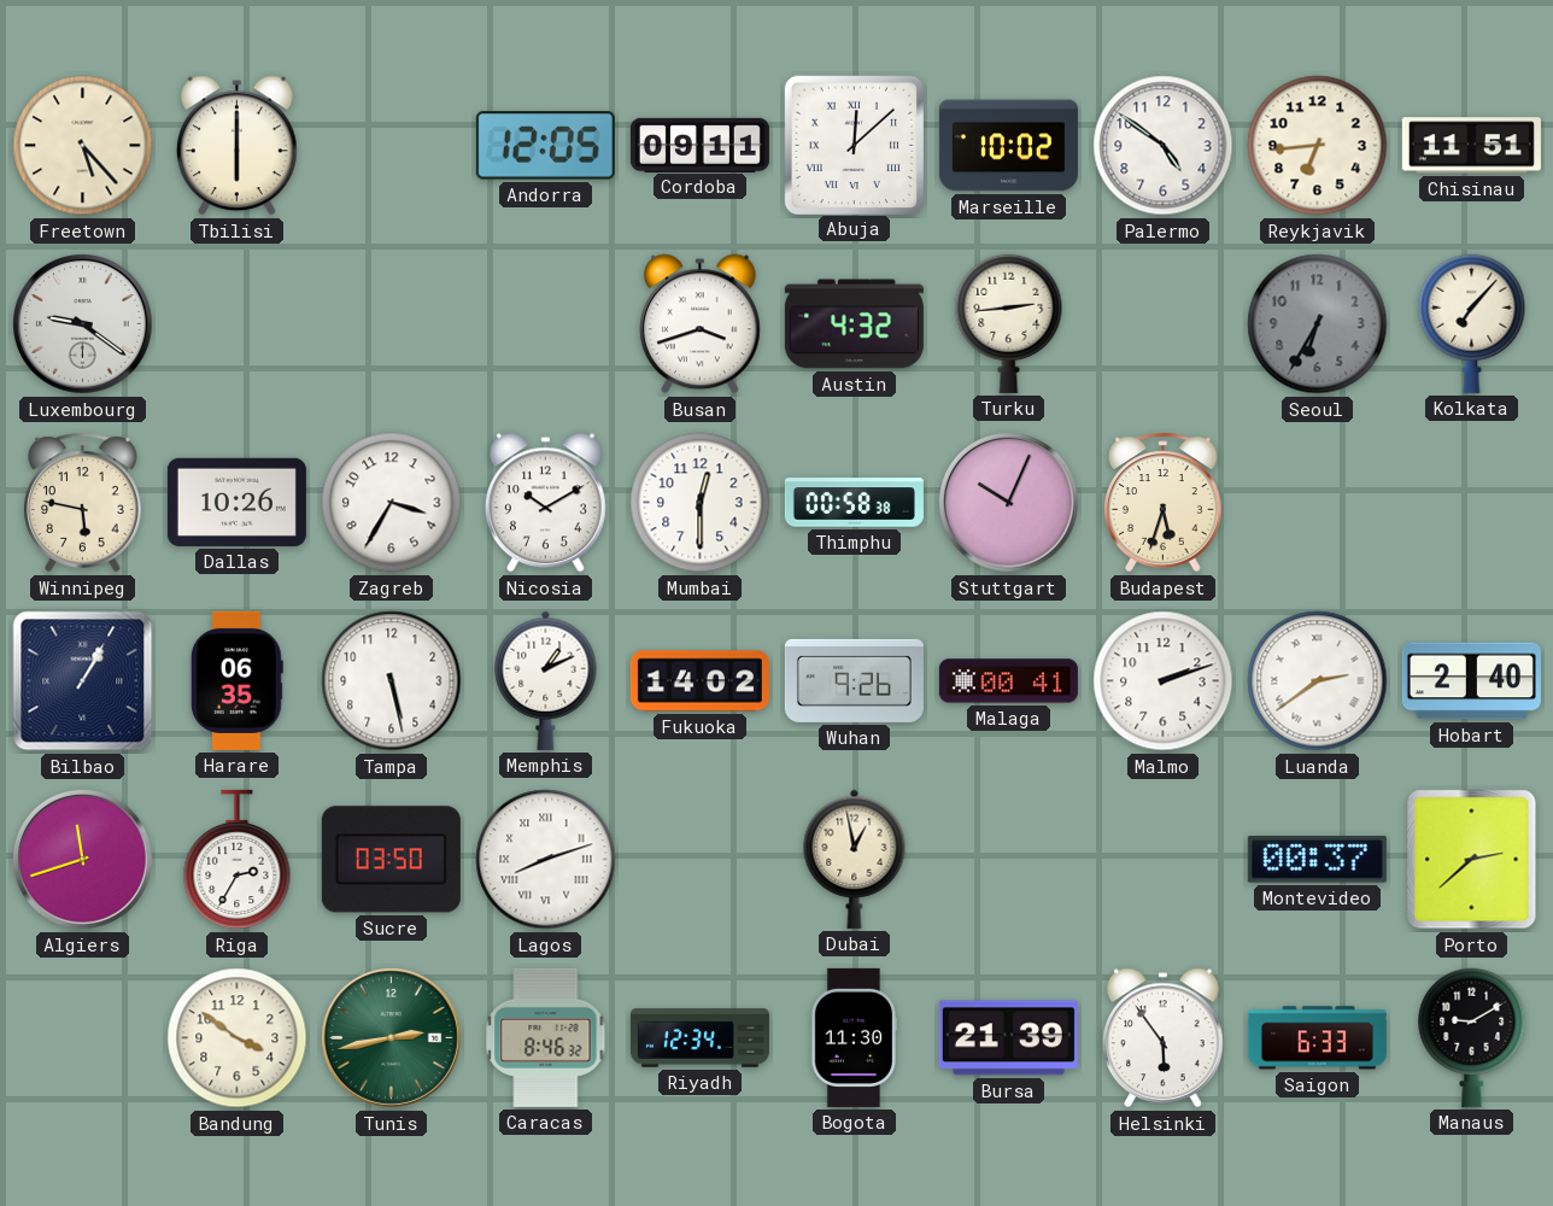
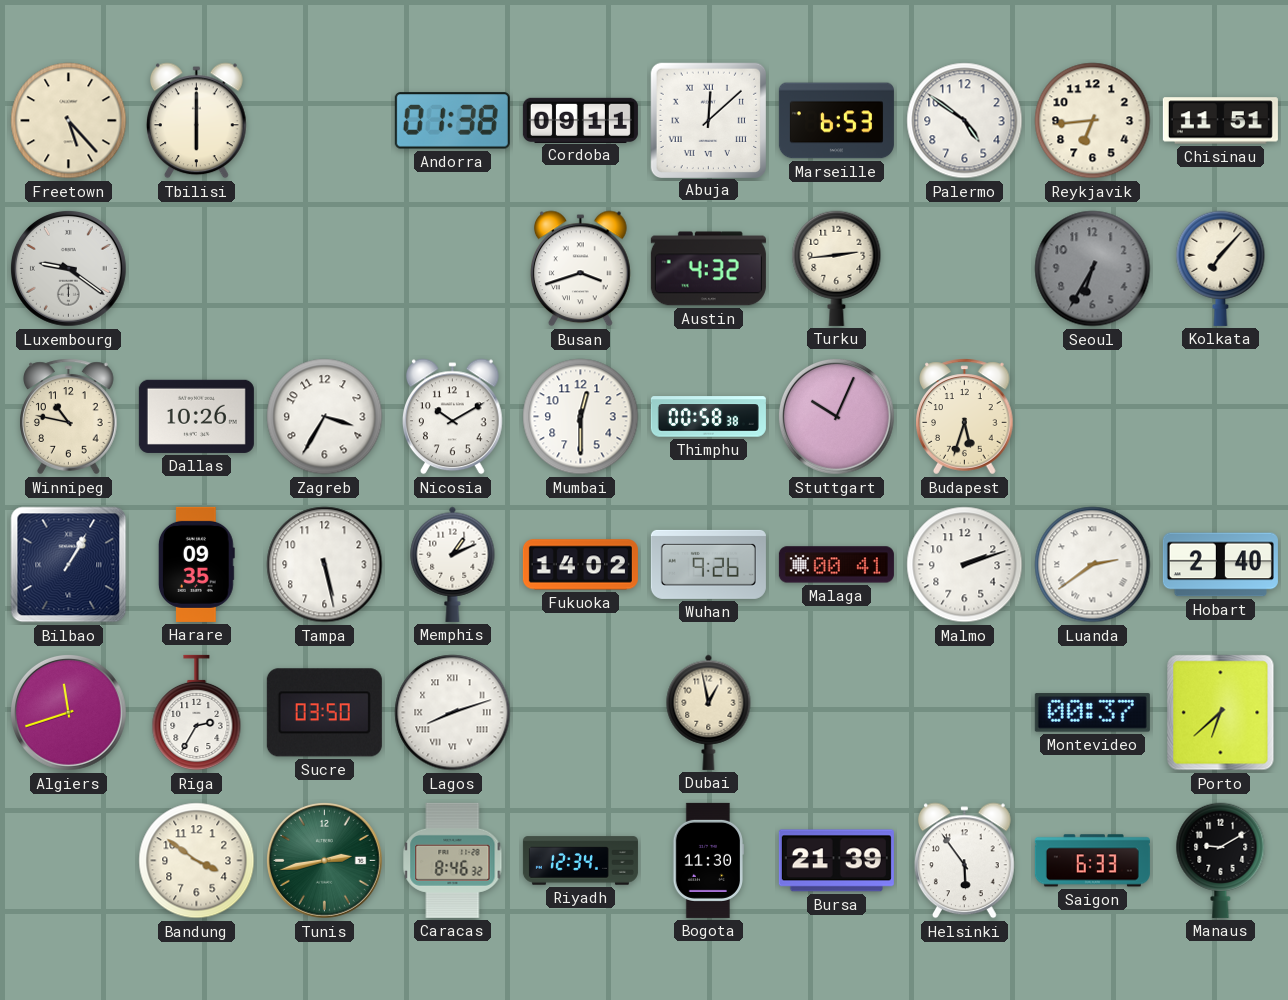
Andorra: 12:05 -> 01:38 (452, 121)
Marseille: 10:02 -> 6:53 (836, 121)
Winnipeg: 5:47 -> 10:47 (69, 417)
Harare: 06:35 -> 09:35 (196, 564)
Porto: 2:38 -> 6:38 (1221, 713)
